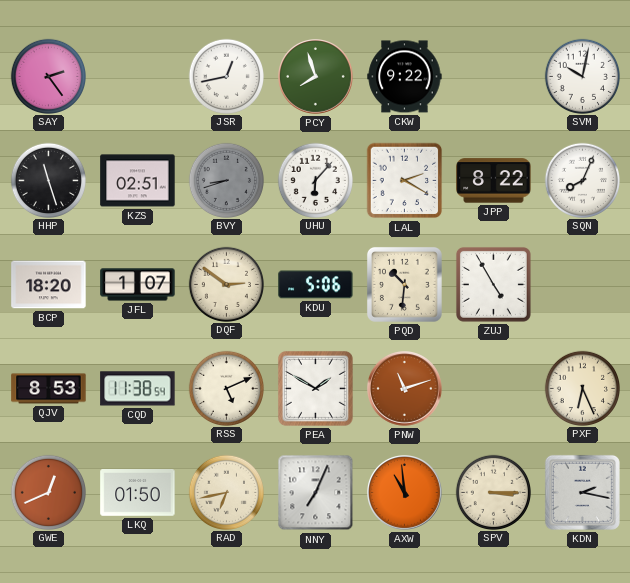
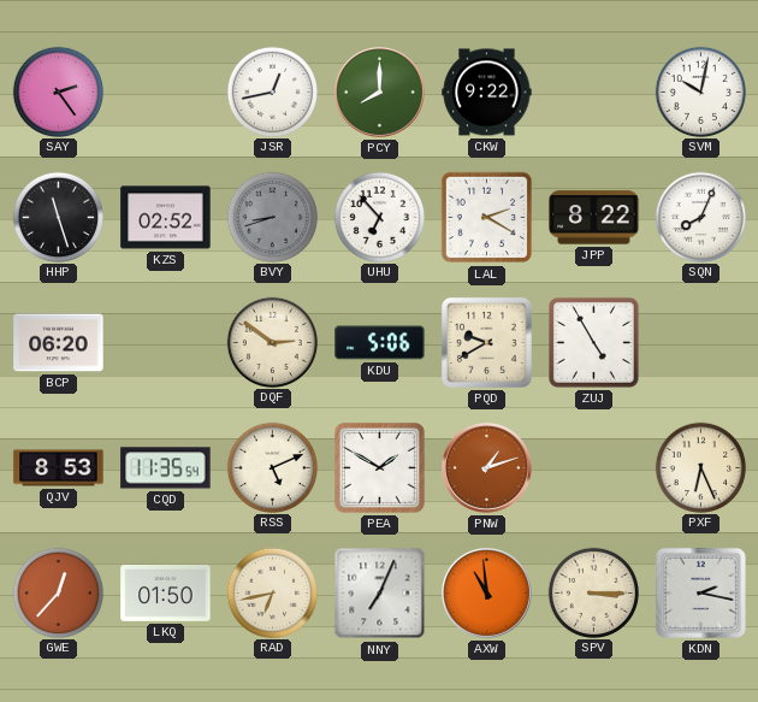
PCY: 7:57 -> 8:00 (380, 93)
KZS: 02:51 -> 02:52 (166, 218)
UHU: 6:07 -> 6:53 (379, 217)
BCP: 18:20 -> 06:20 (59, 343)
JFL: 1:07 -> none (138, 285)
PQD: 10:31 -> 9:40 (486, 342)
CQD: 11:38 -> 11:35 (166, 468)
PNW: 11:12 -> 1:12 (487, 468)
GWE: 12:41 -> 12:37 (58, 592)
